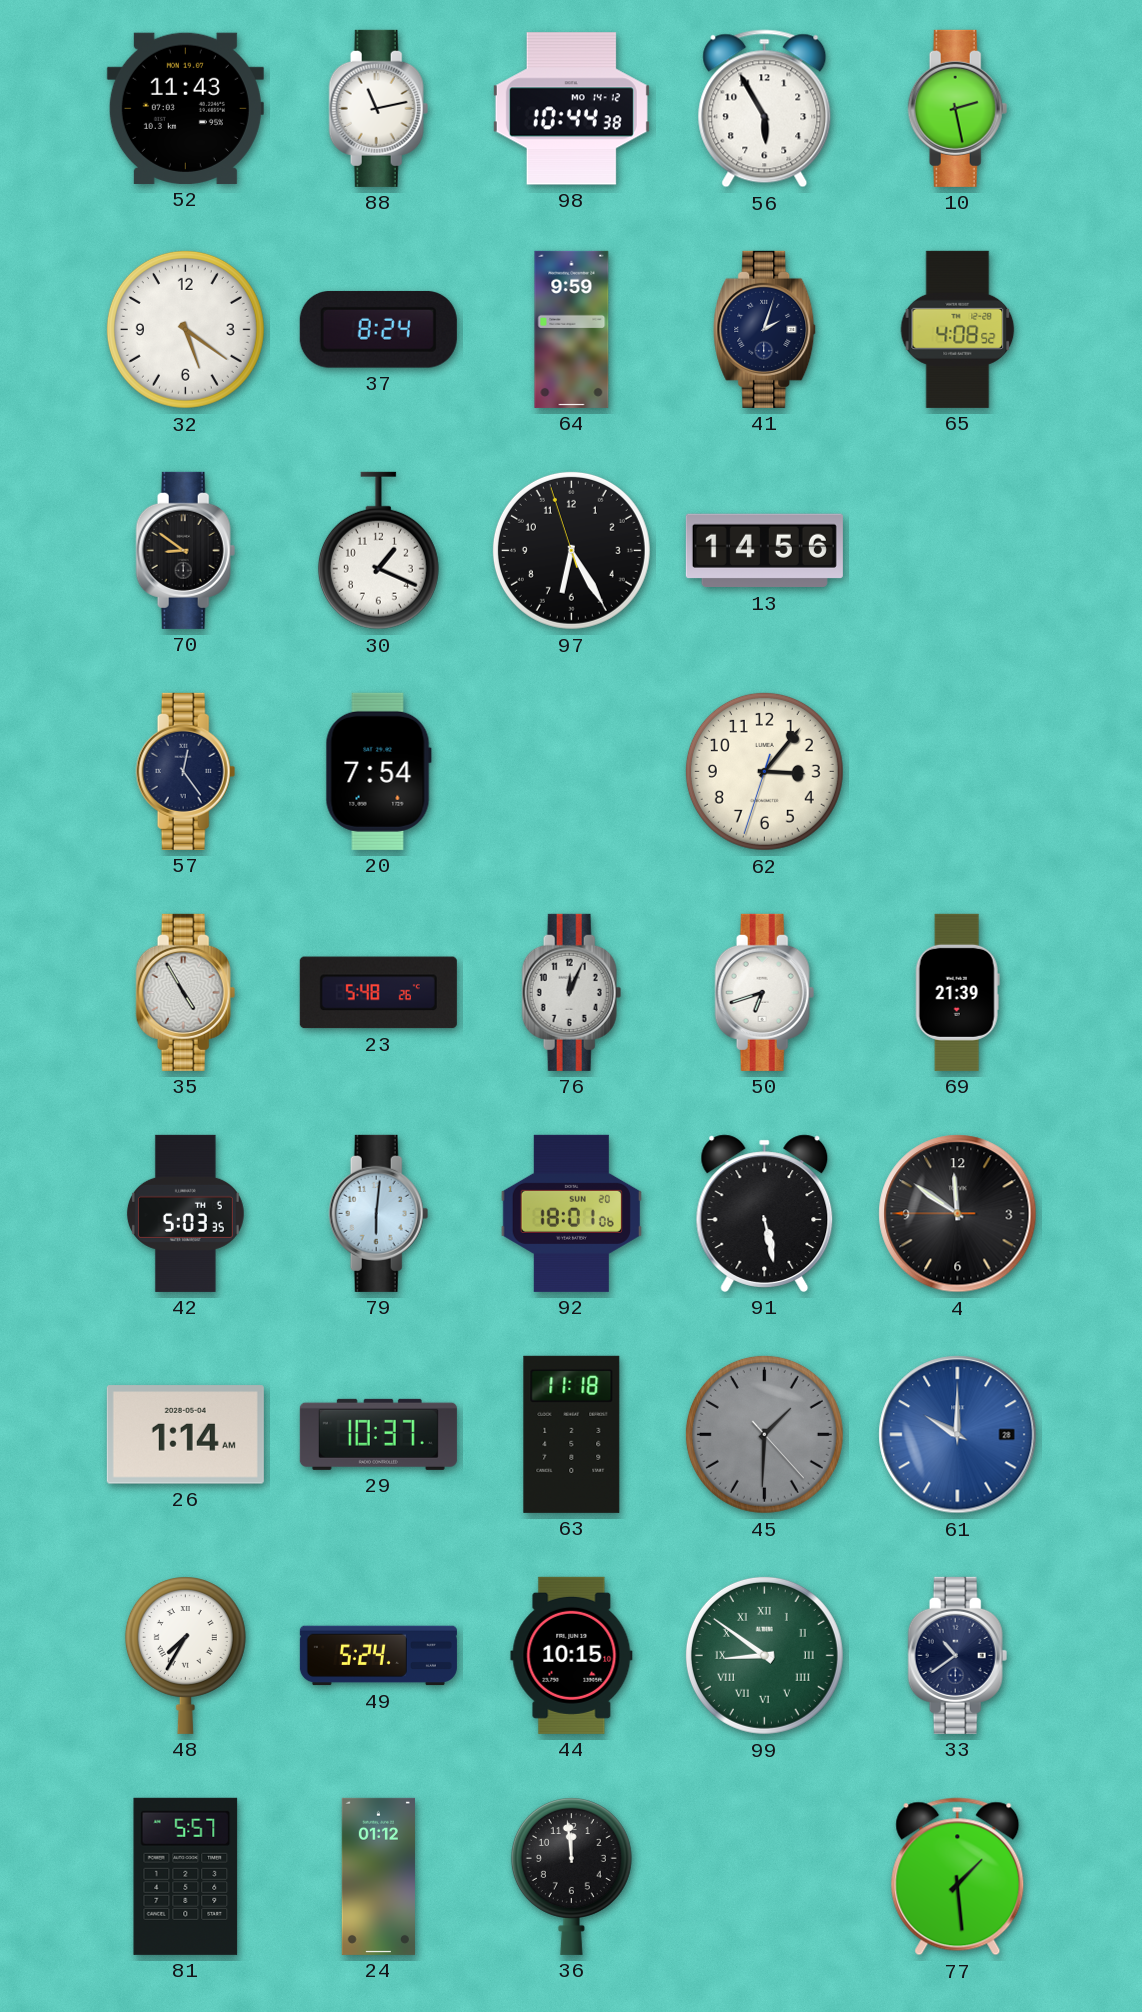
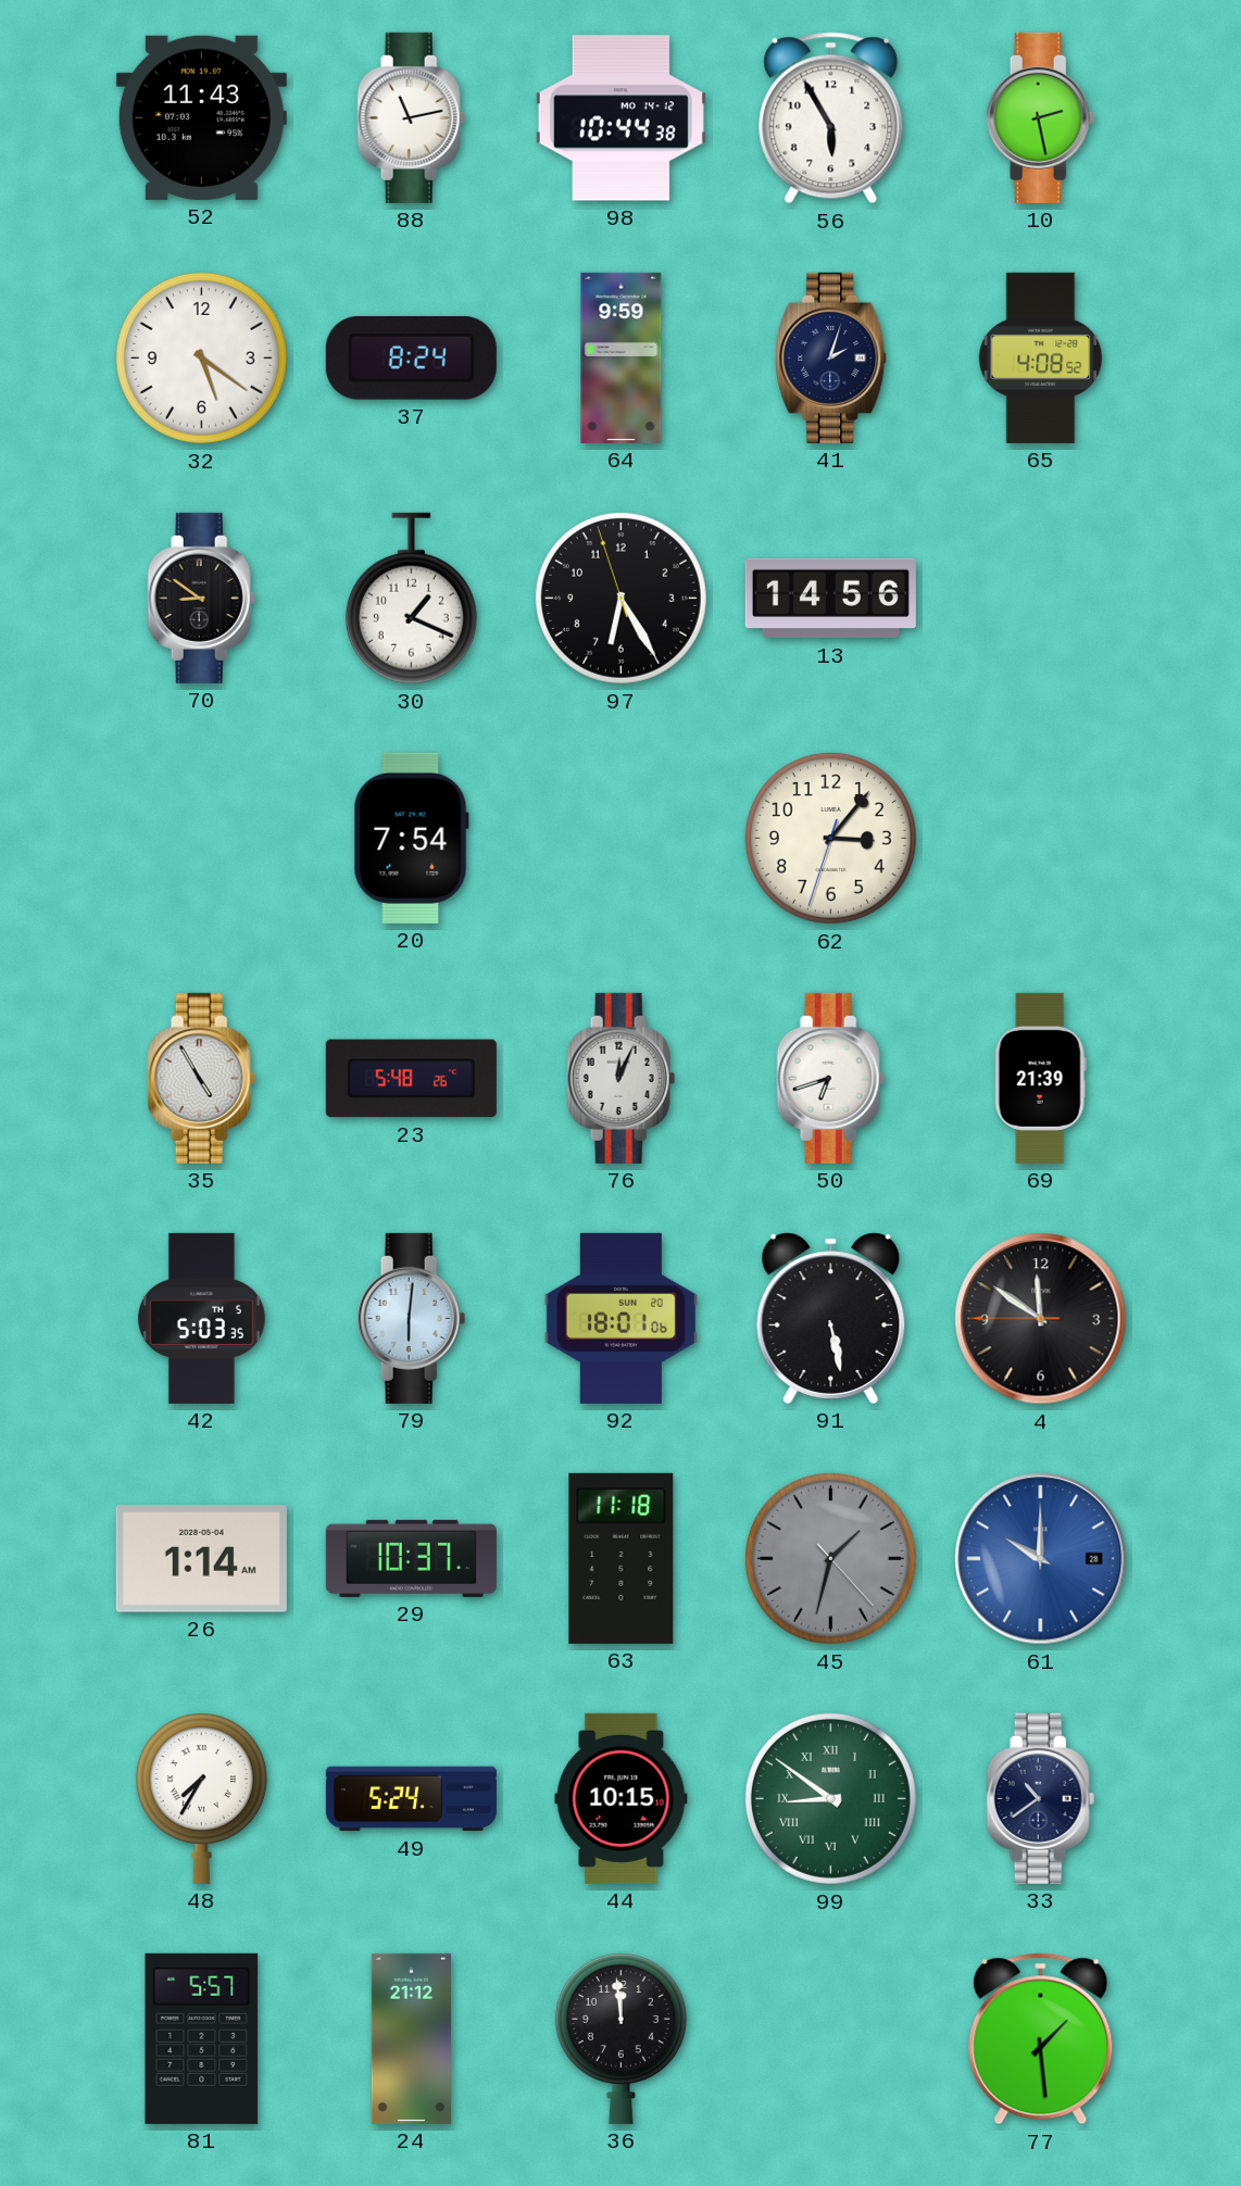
57: 12:24 -> none (186, 771)
45: 1:30 -> 1:32 (830, 1558)
24: 01:12 -> 21:12 (411, 2038)
